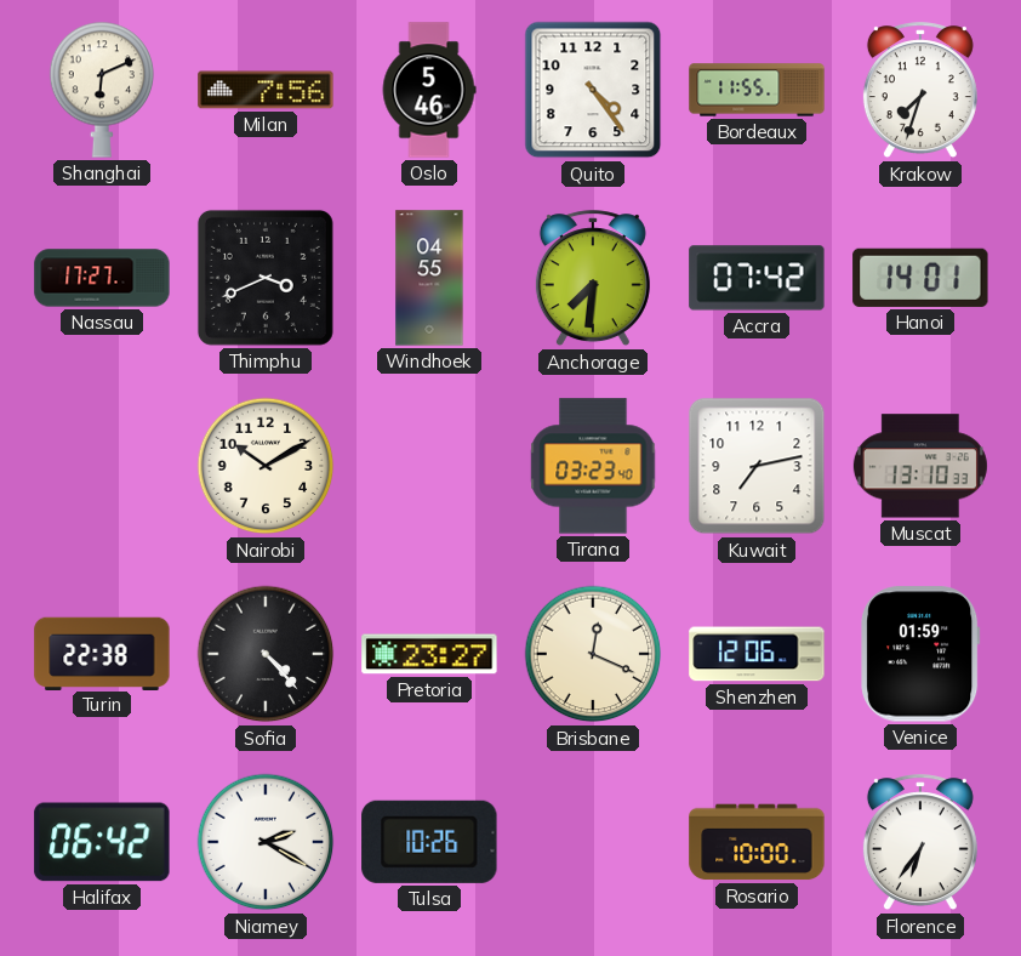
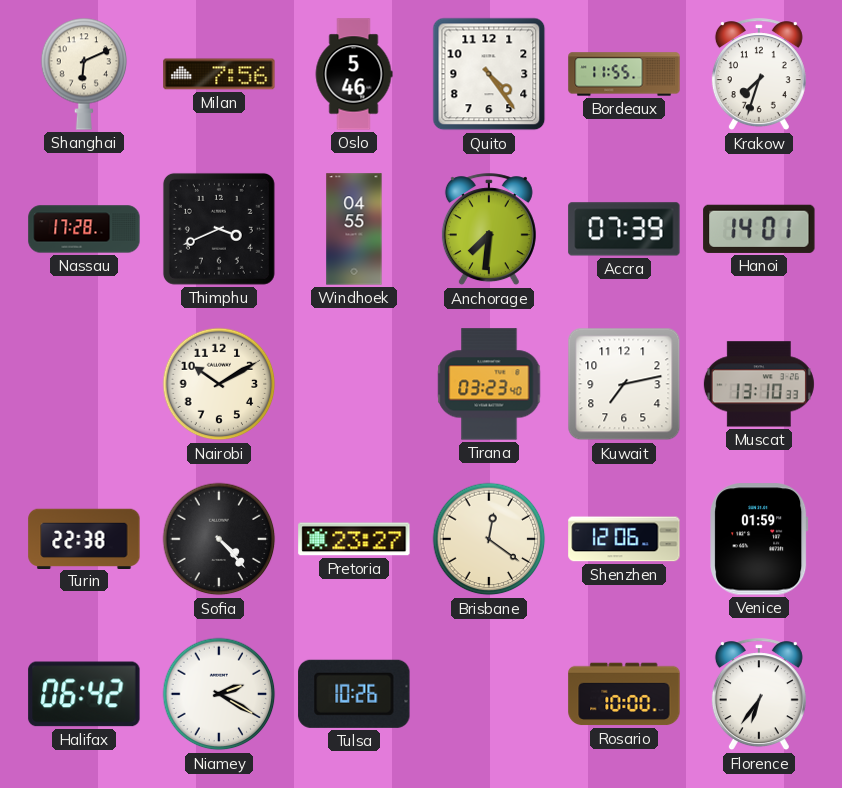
Nassau: 17:27 -> 17:28 (84, 229)
Accra: 07:42 -> 07:39 (624, 229)
Brisbane: 12:19 -> 12:21 (489, 539)
